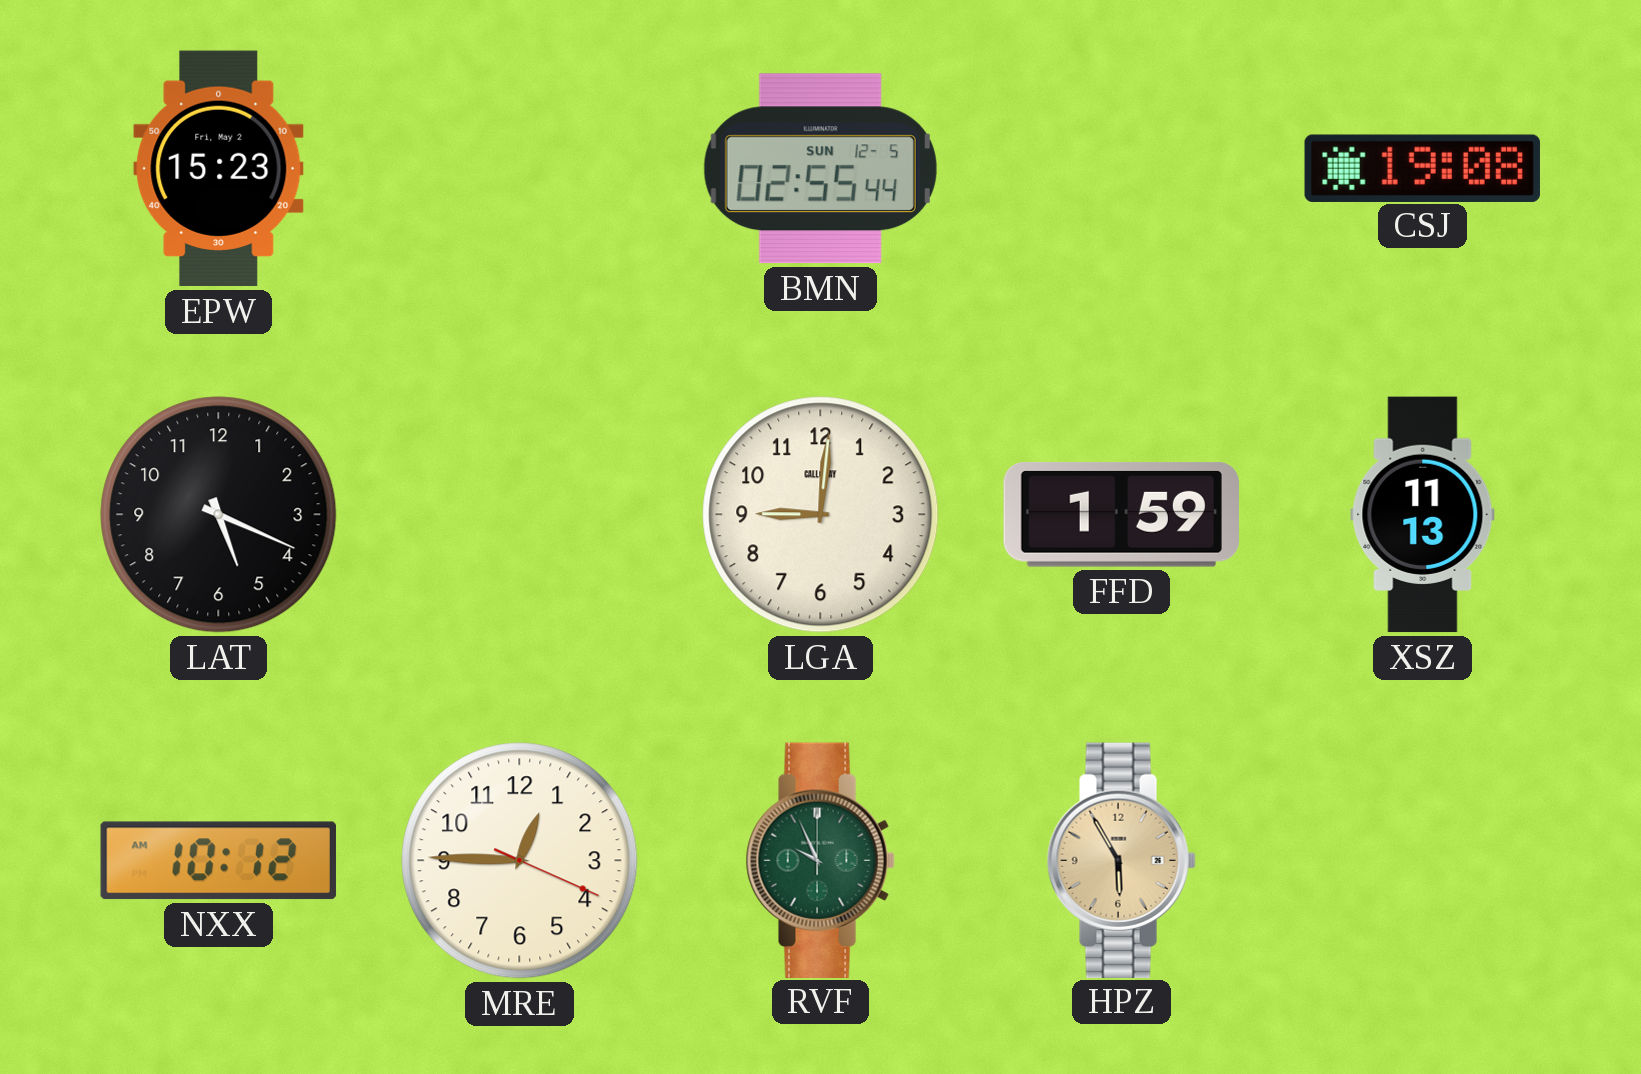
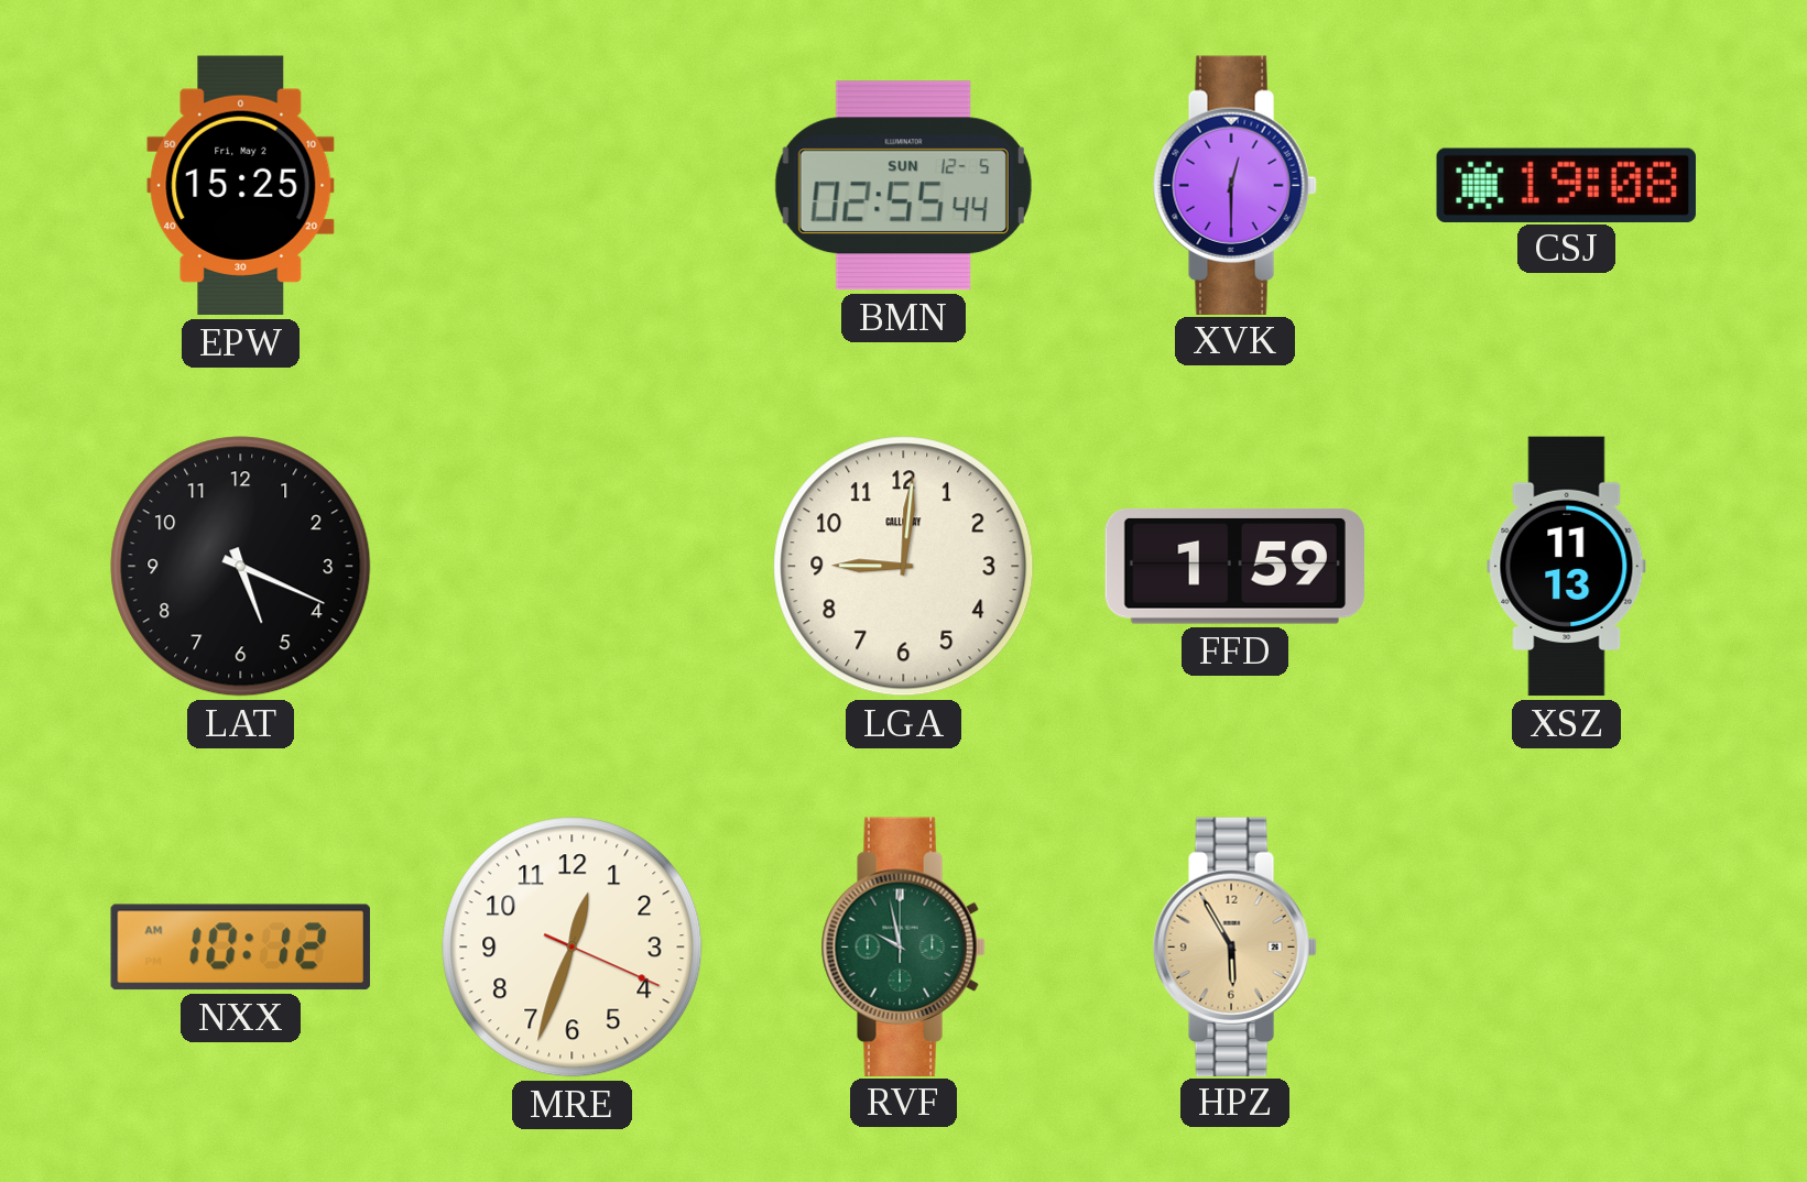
EPW: 15:23 -> 15:25 (241, 186)
XVK: none -> 12:30 (1234, 185)
MRE: 12:45 -> 12:33 (573, 948)
RVF: 9:56 -> 9:58 (903, 946)
